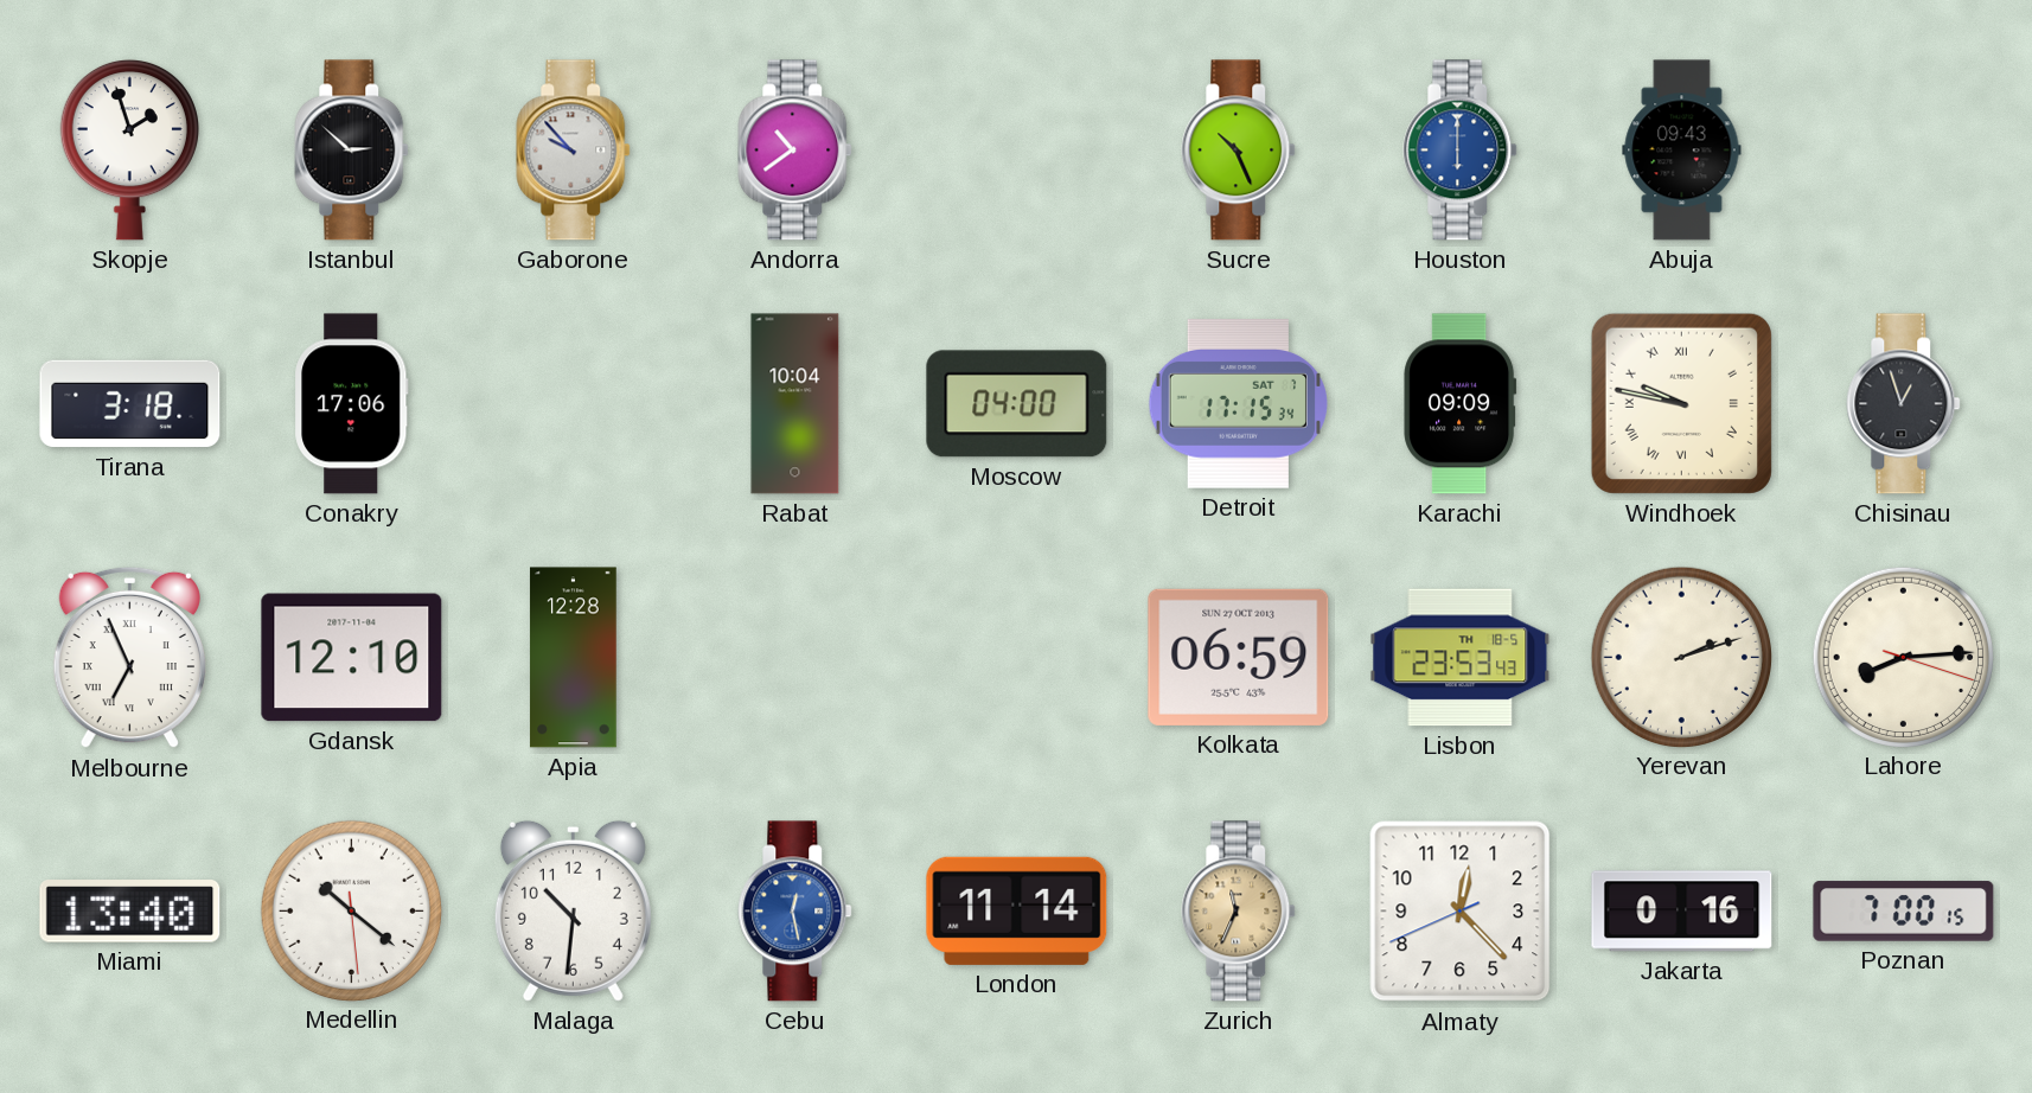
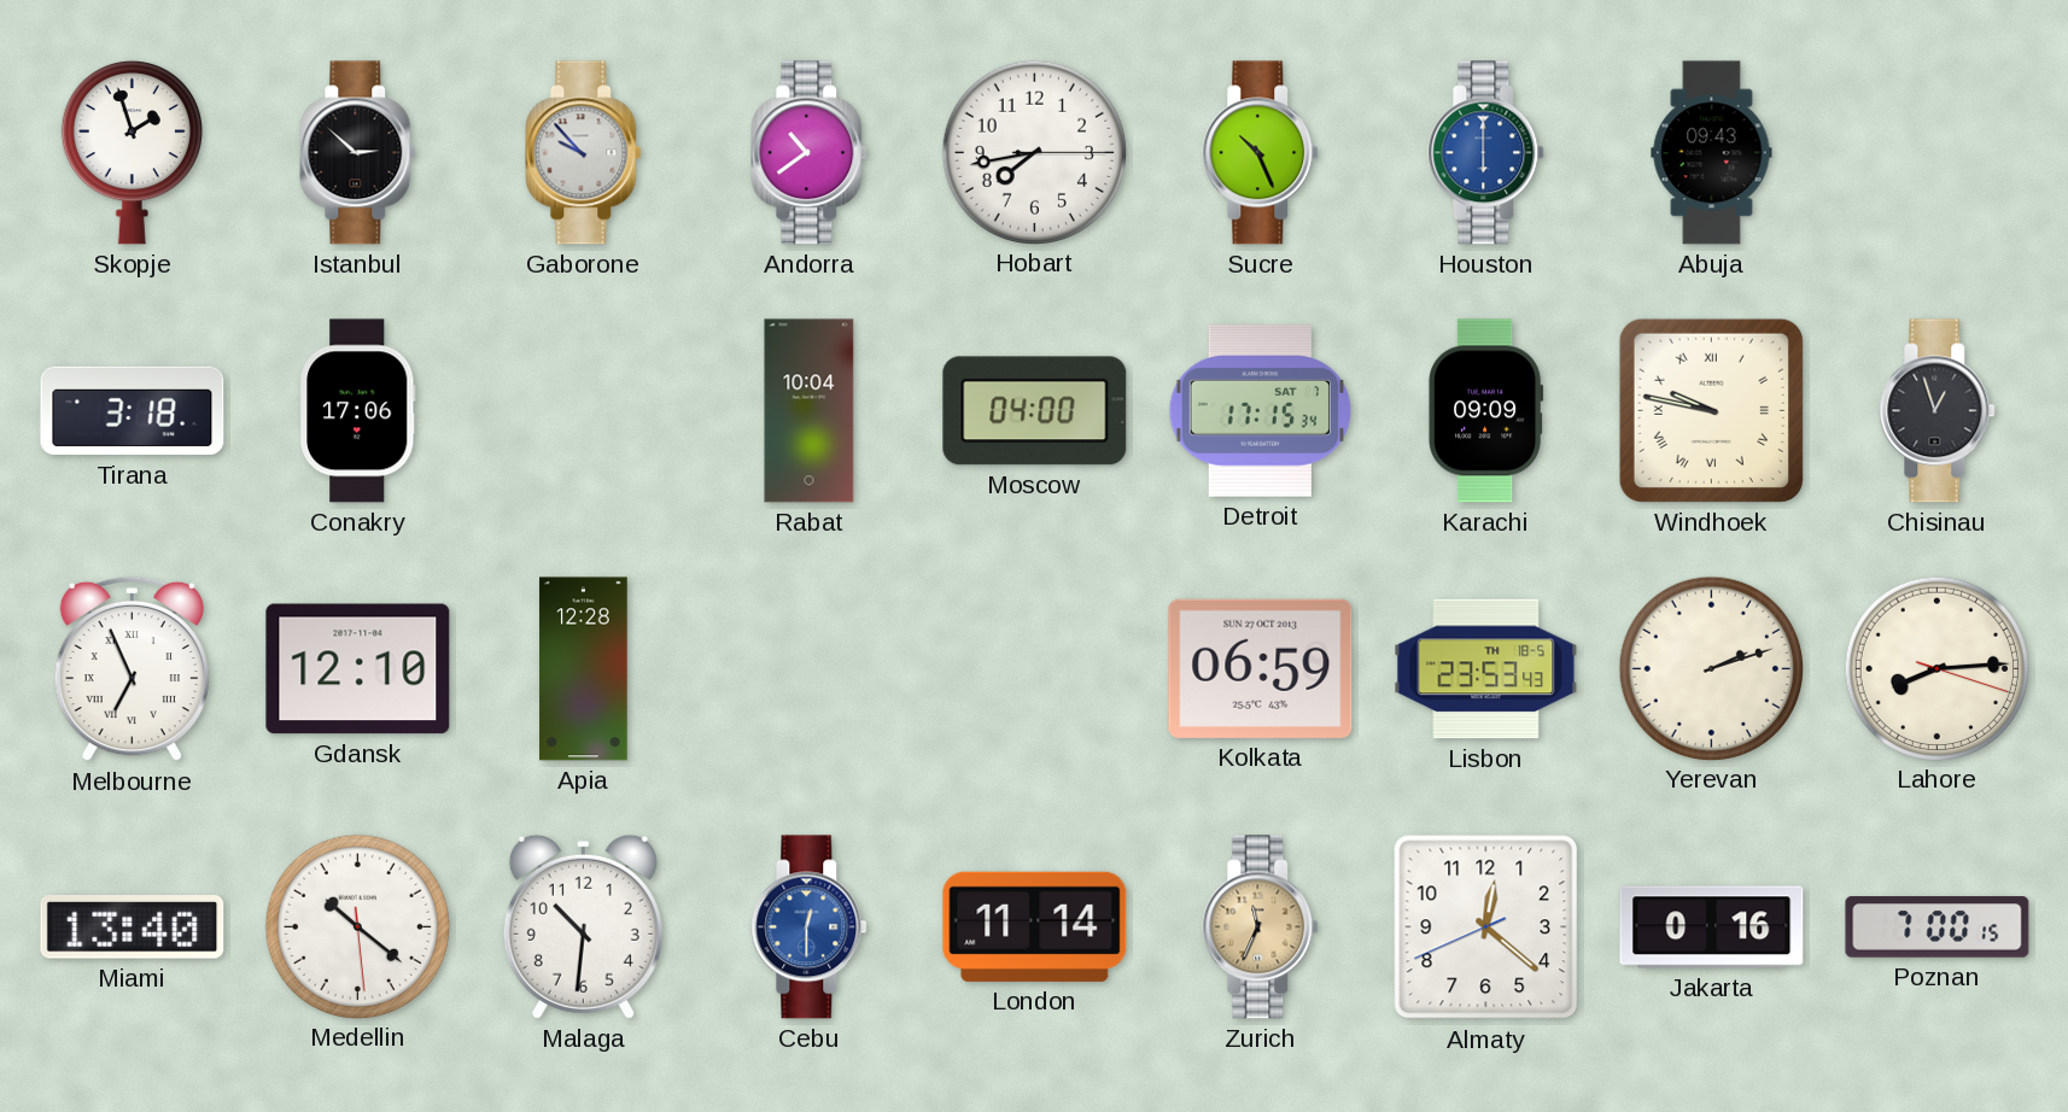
Hobart: none -> 7:43 (1034, 152)
Cebu: 12:28 -> 12:30 (810, 927)
Almaty: 12:22 -> 12:21 (1486, 927)
